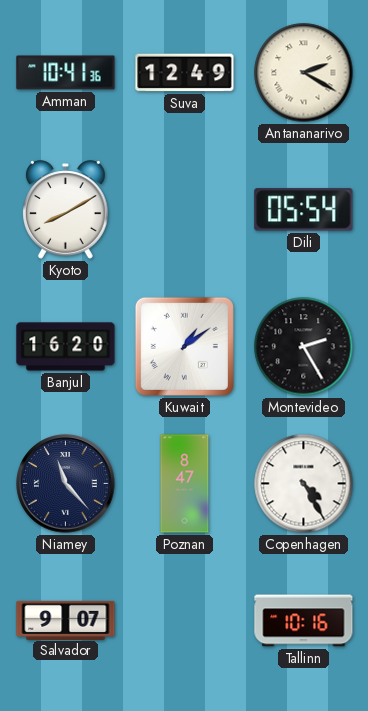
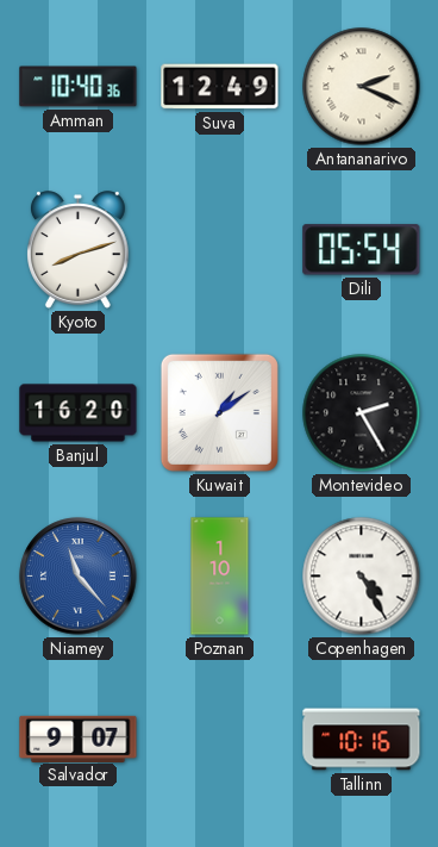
Amman: 10:41 -> 10:40 (79, 87)
Antananarivo: 2:20 -> 2:19 (362, 87)
Kyoto: 8:10 -> 8:12 (79, 250)
Niamey dial: navy -> blue (79, 577)
Poznan: 8:47 -> 1:10 (220, 577)
